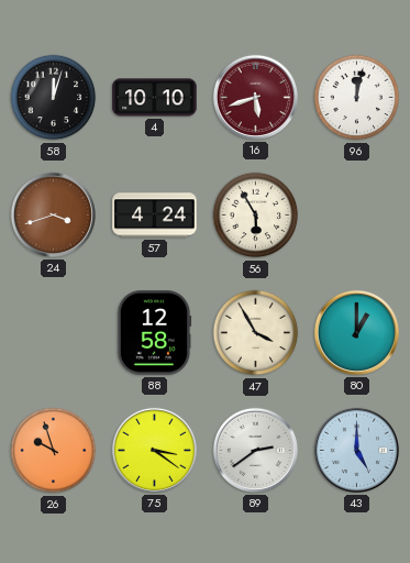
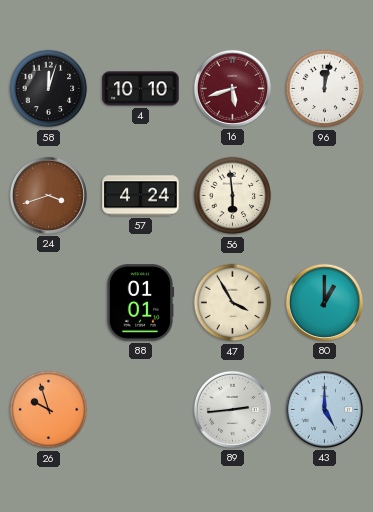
56: 5:55 -> 5:59 (233, 196)
88: 12:58 -> 01:01 (140, 303)
75: 3:21 -> none (154, 450)
89: 2:39 -> 2:44 (232, 409)
